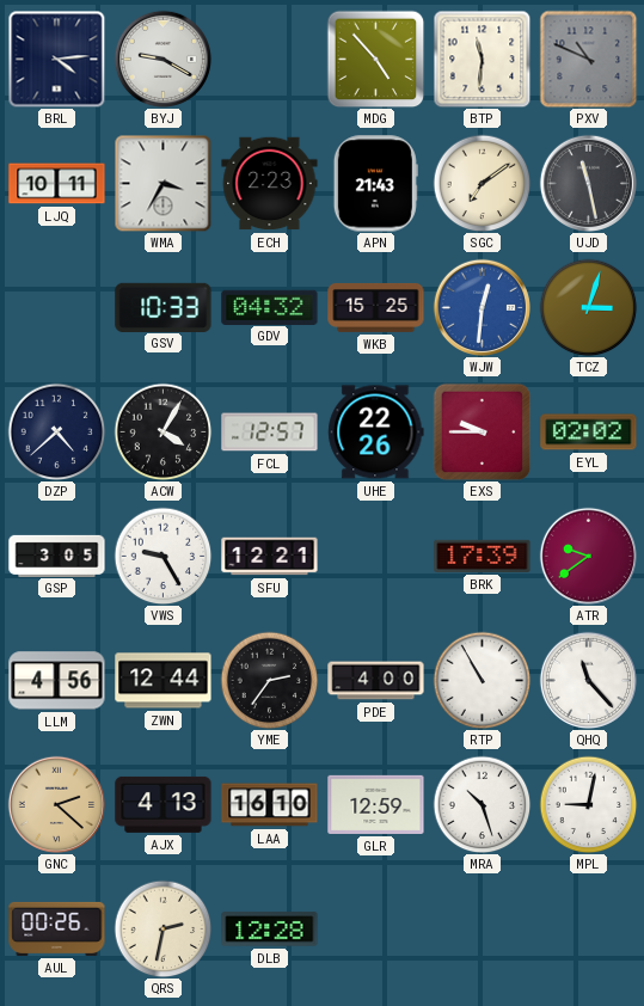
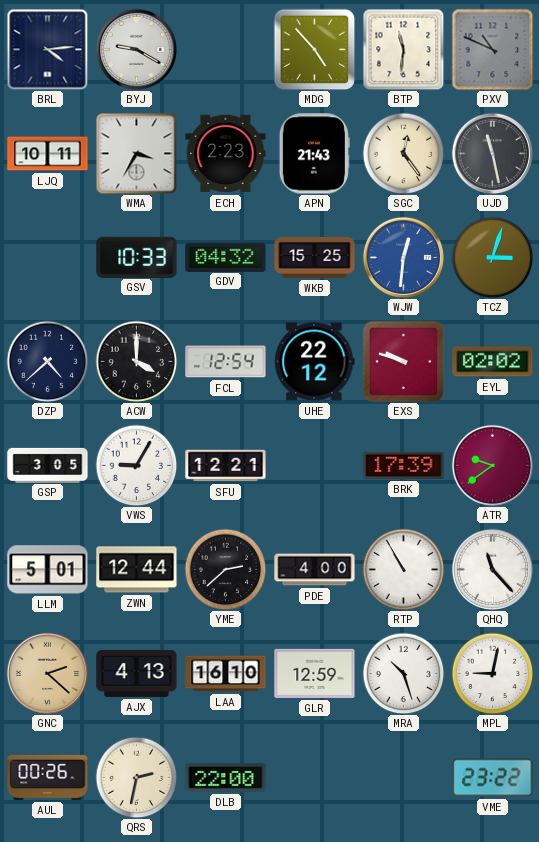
SGC: 7:09 -> 12:24 (403, 153)
ACW: 4:05 -> 4:00 (136, 361)
FCL: 12:57 -> 12:54 (226, 362)
UHE: 22:26 -> 22:12 (315, 362)
EXS: 9:45 -> 9:48 (403, 361)
VWS: 9:25 -> 9:05 (136, 465)
LLM: 4:56 -> 5:01 (48, 570)
YME: 2:36 -> 2:38 (225, 569)
DLB: 12:28 -> 22:00 (226, 778)
VME: none -> 23:22 (493, 778)
